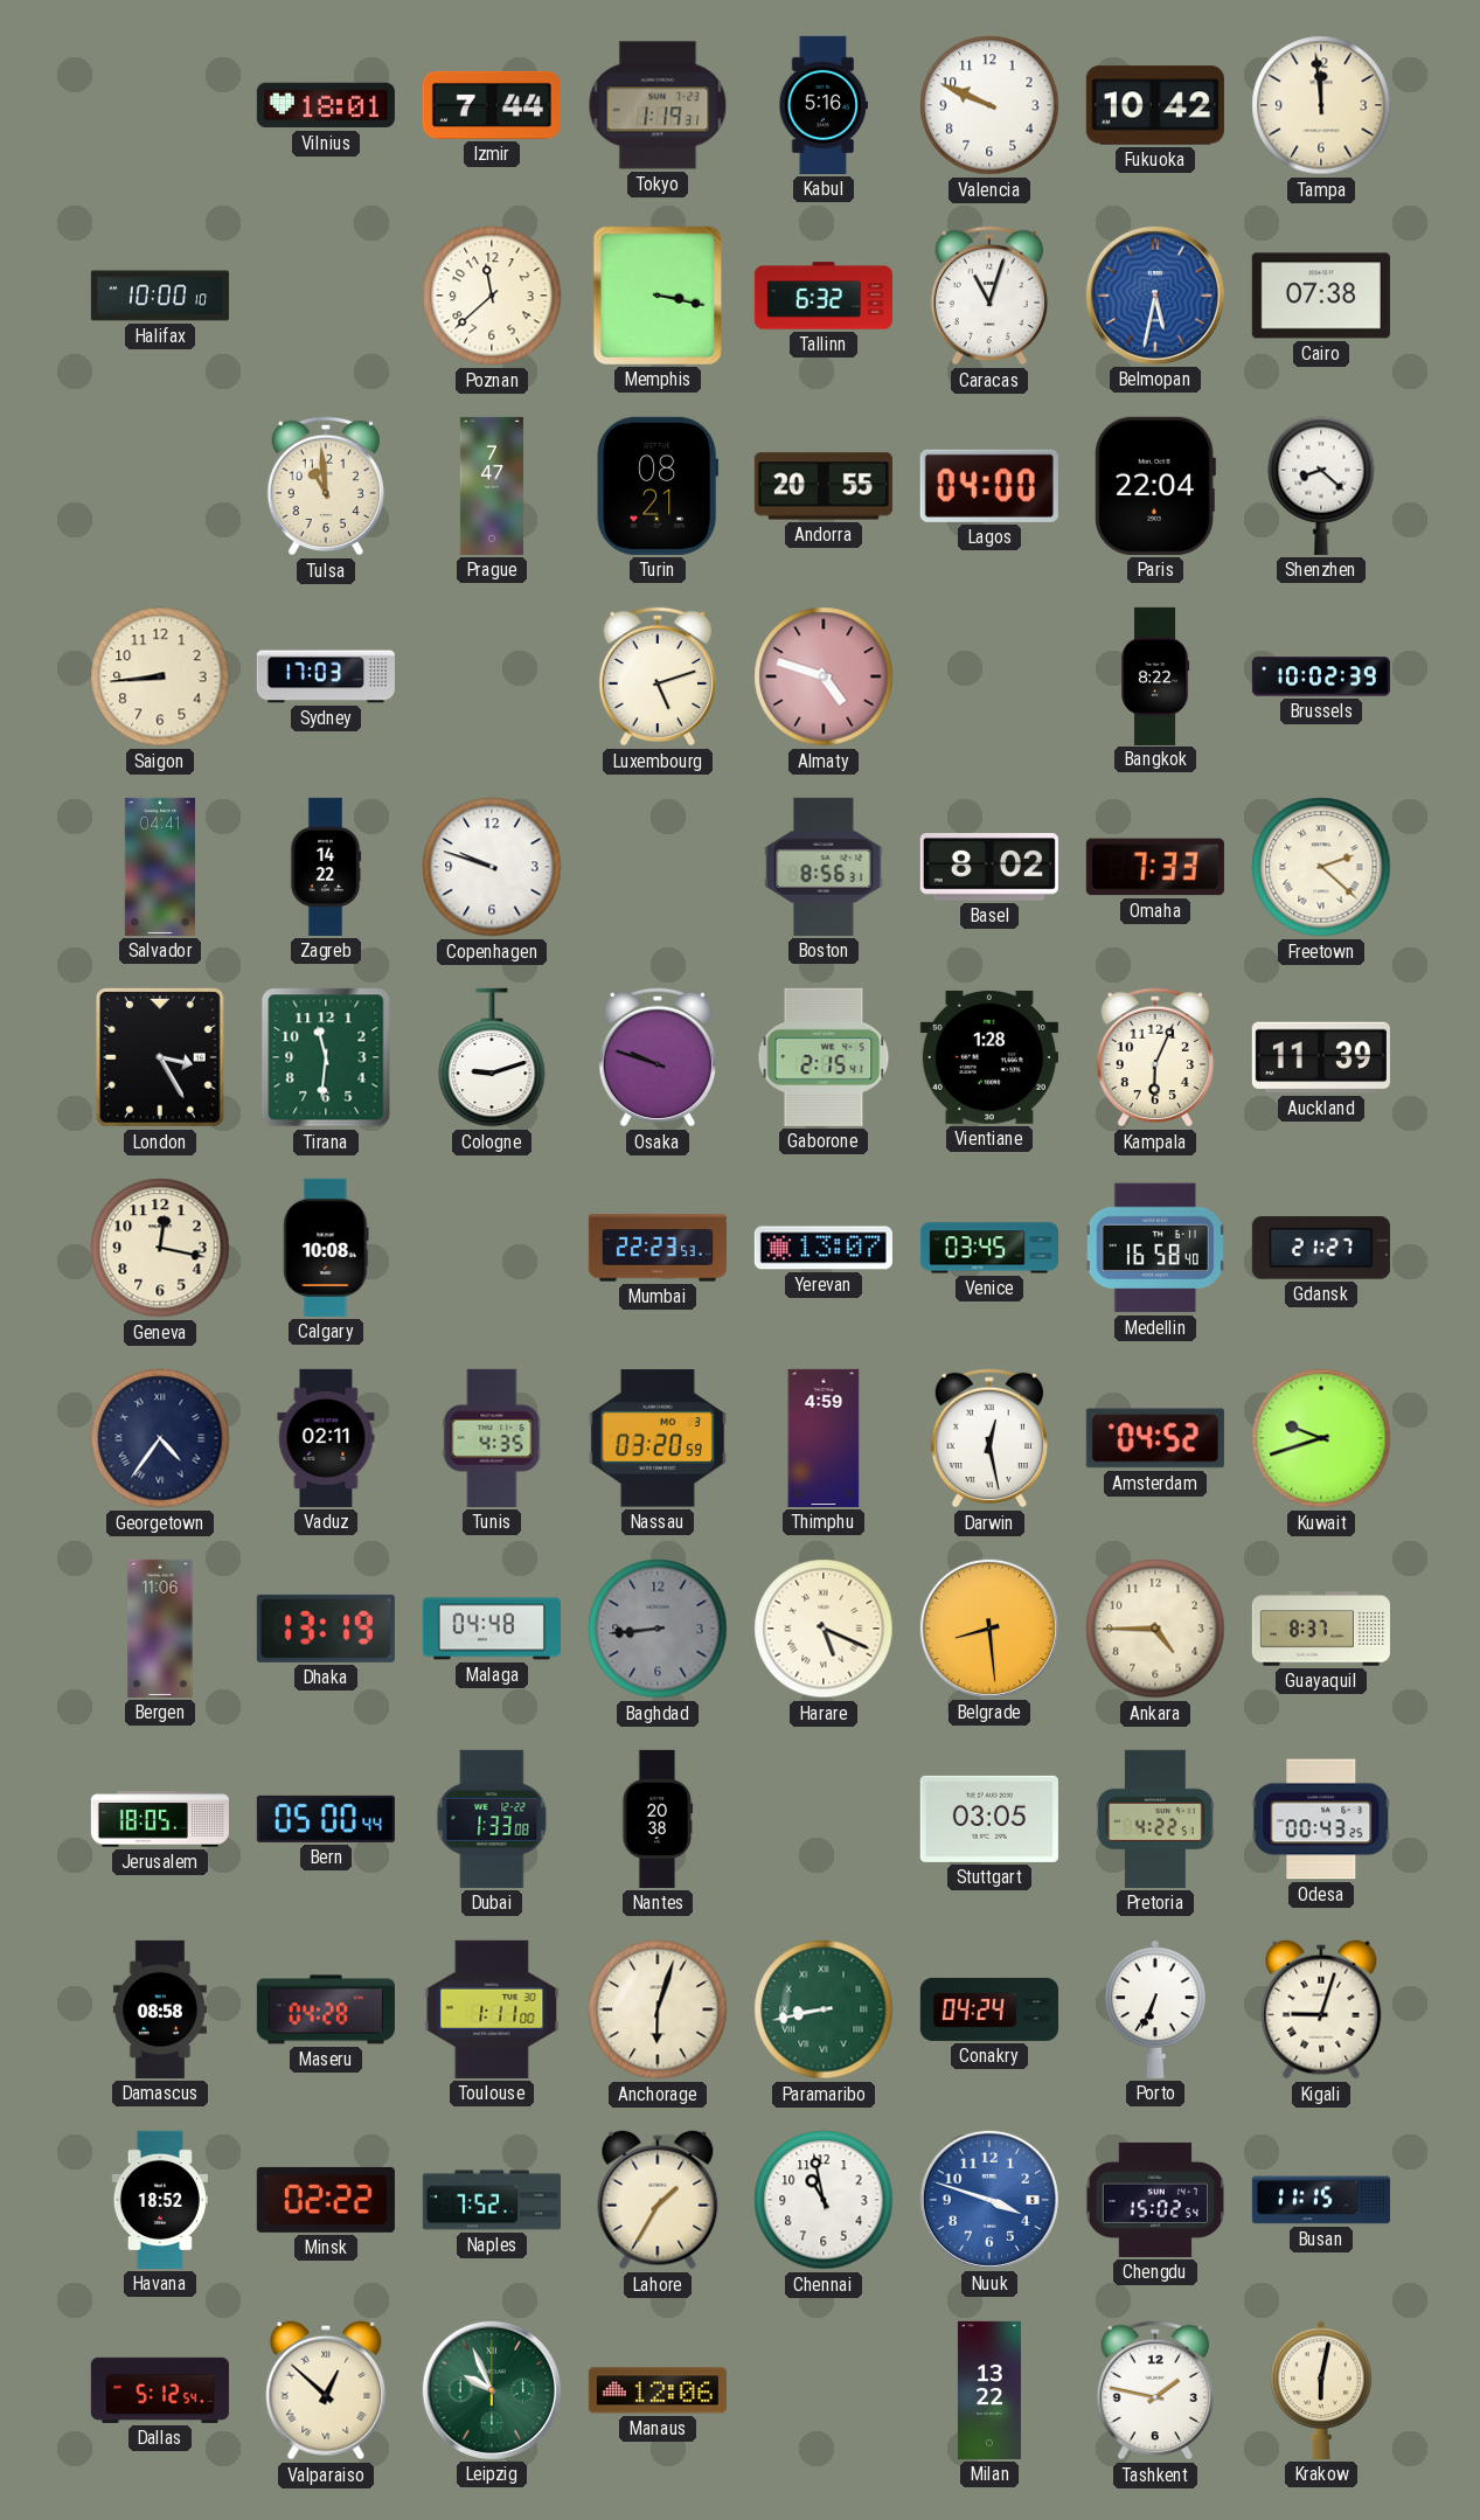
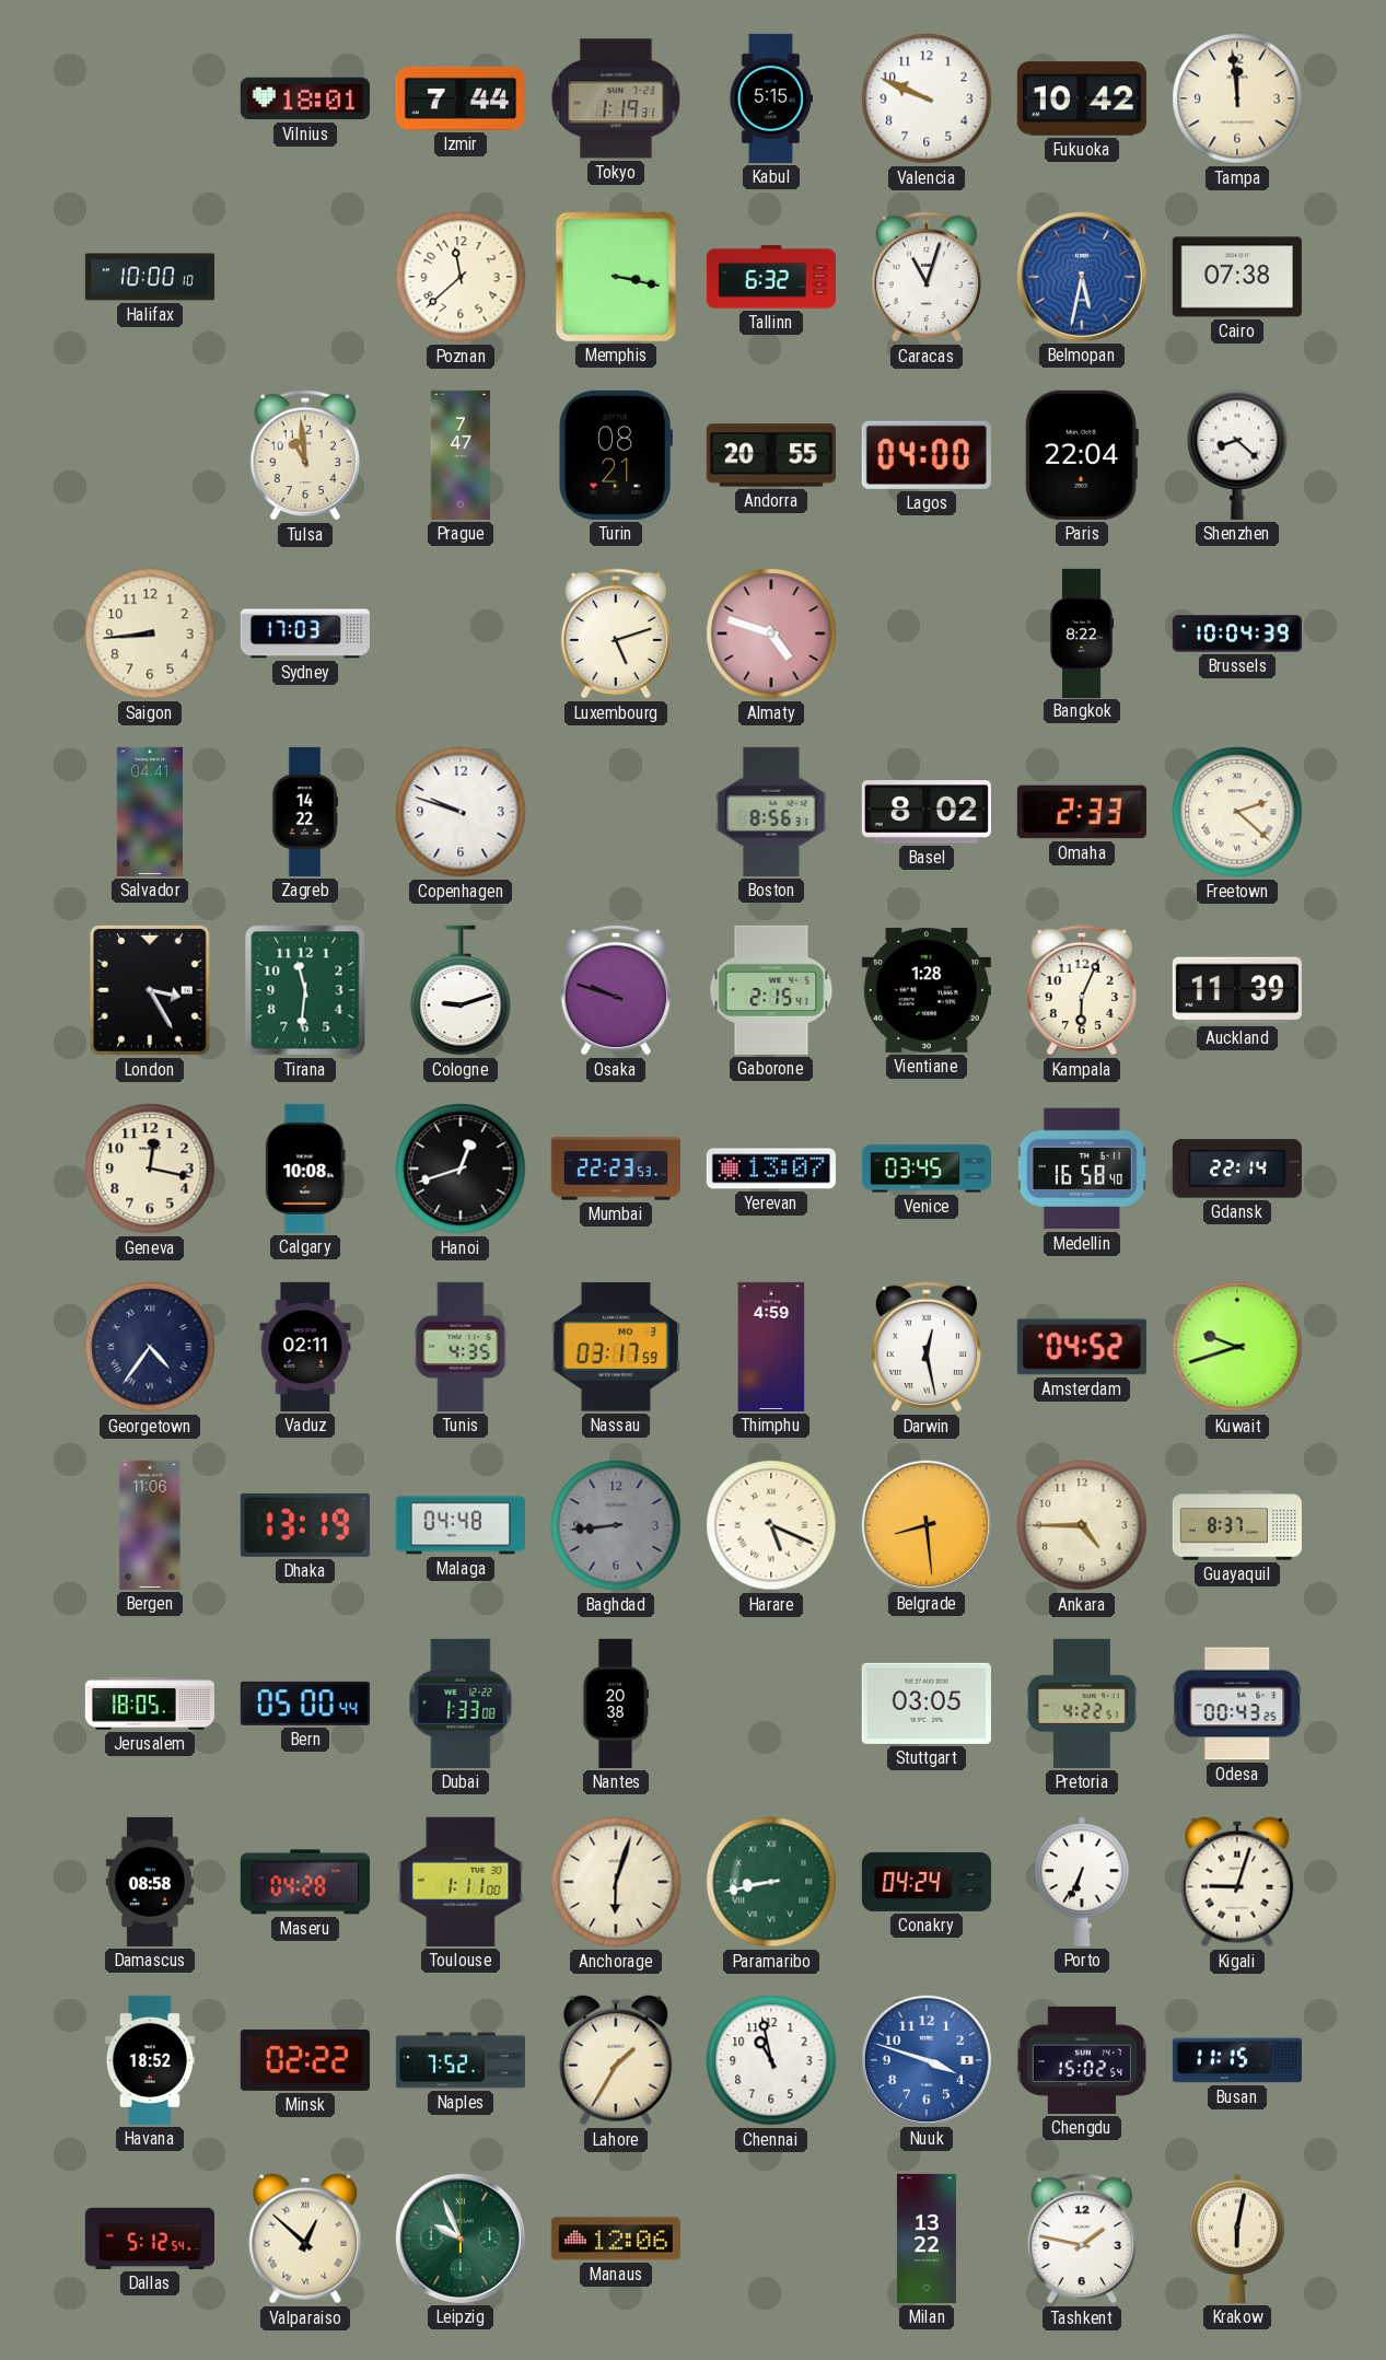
Kabul: 5:16 -> 5:15 (770, 98)
Brussels: 10:02 -> 10:04 (1236, 633)
Omaha: 7:33 -> 2:33 (1082, 812)
Hanoi: none -> 12:42 (461, 1169)
Gdansk: 21:27 -> 22:14 (1237, 1169)
Nassau: 03:20 -> 03:17 (616, 1347)
